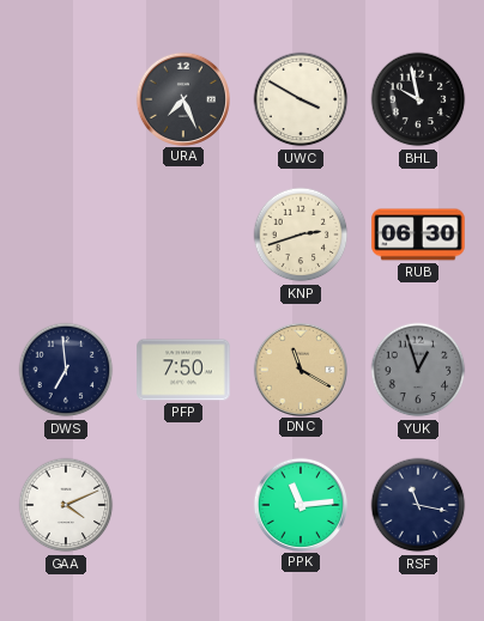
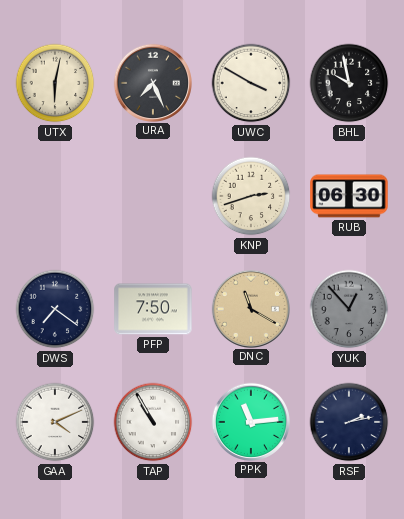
UTX: none -> 6:02 (55, 83)
DWS: 6:59 -> 7:21 (55, 309)
YUK: 12:57 -> 12:53 (349, 309)
TAP: none -> 10:55 (153, 422)
RSF: 11:17 -> 2:13 (349, 422)
